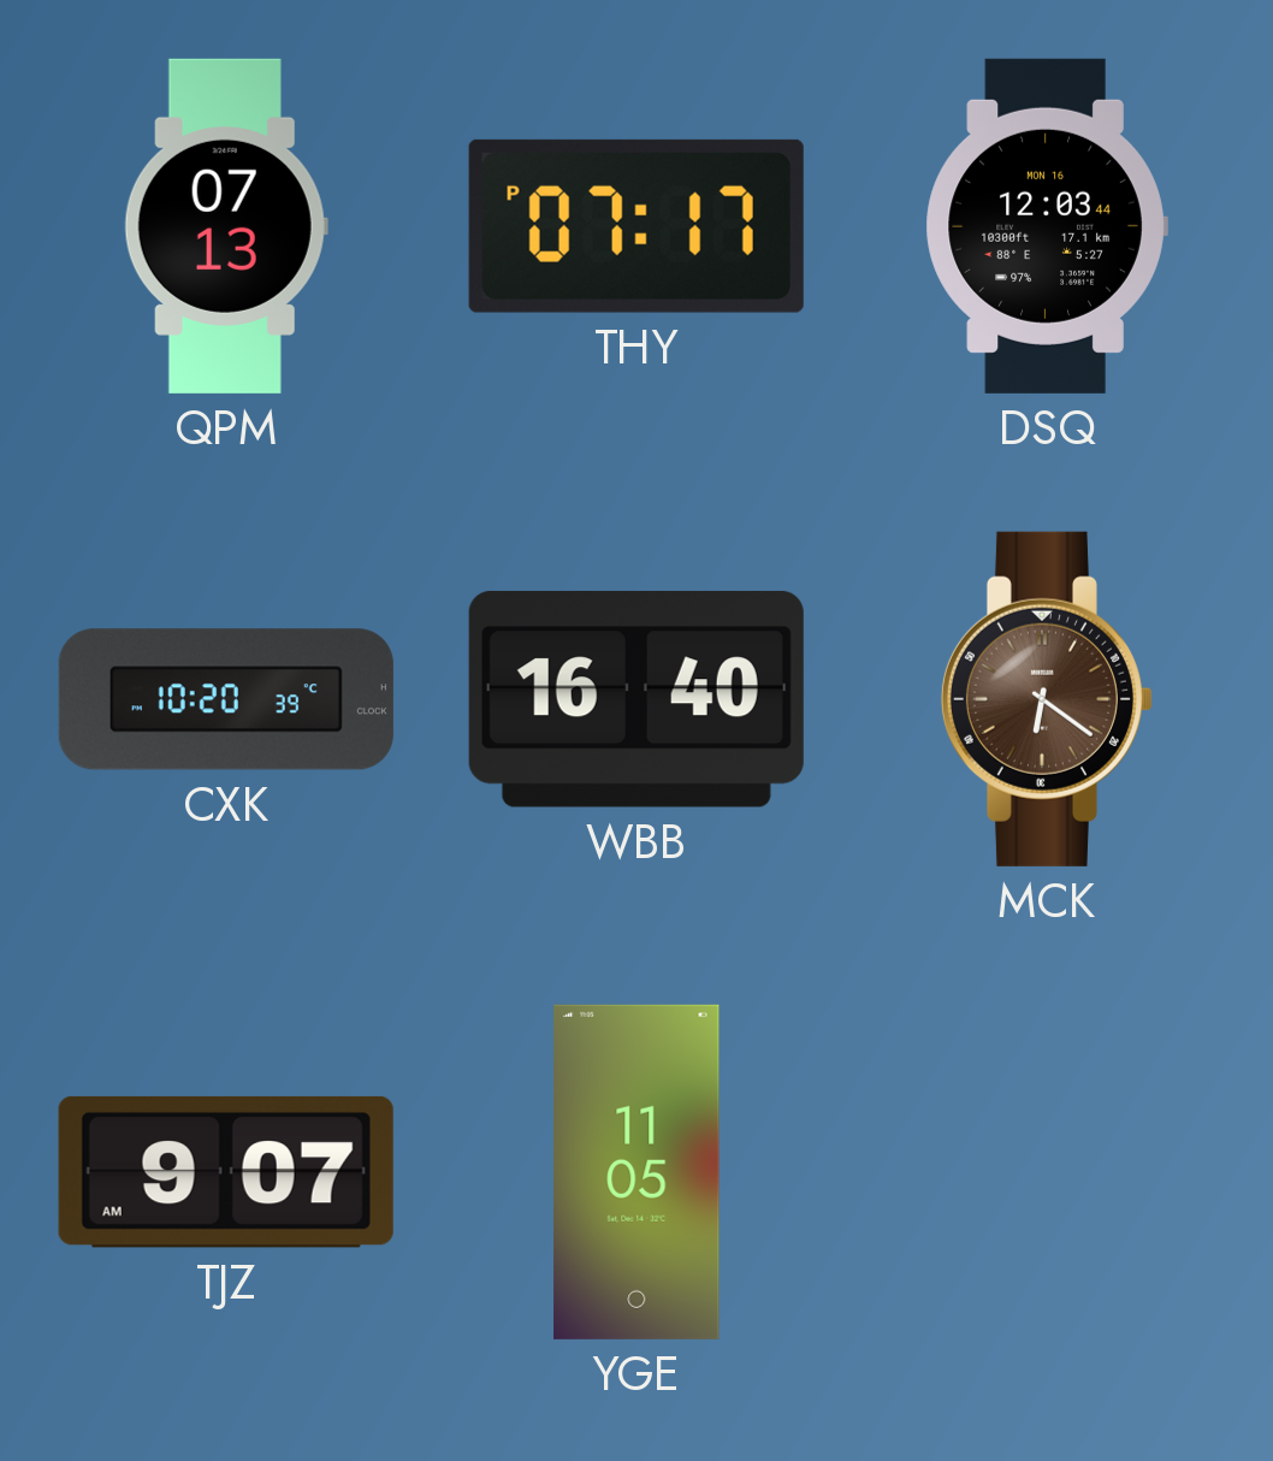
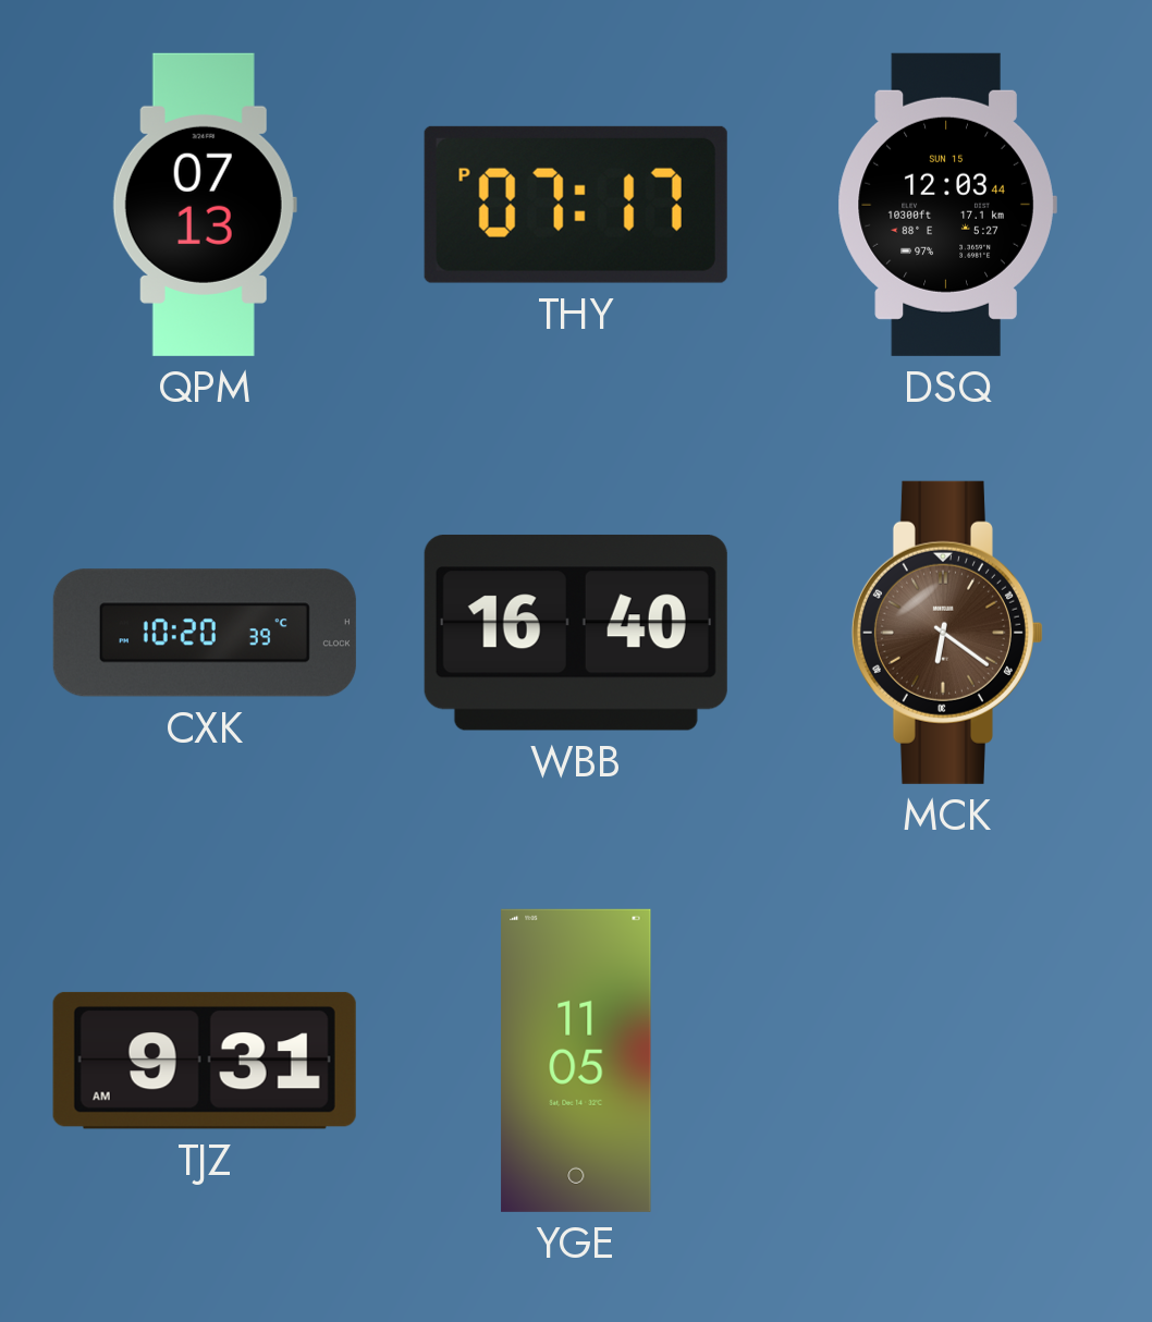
DSQ date: MON 16 -> SUN 15 (947, 205)
TJZ: 9:07 -> 9:31 (205, 1061)
